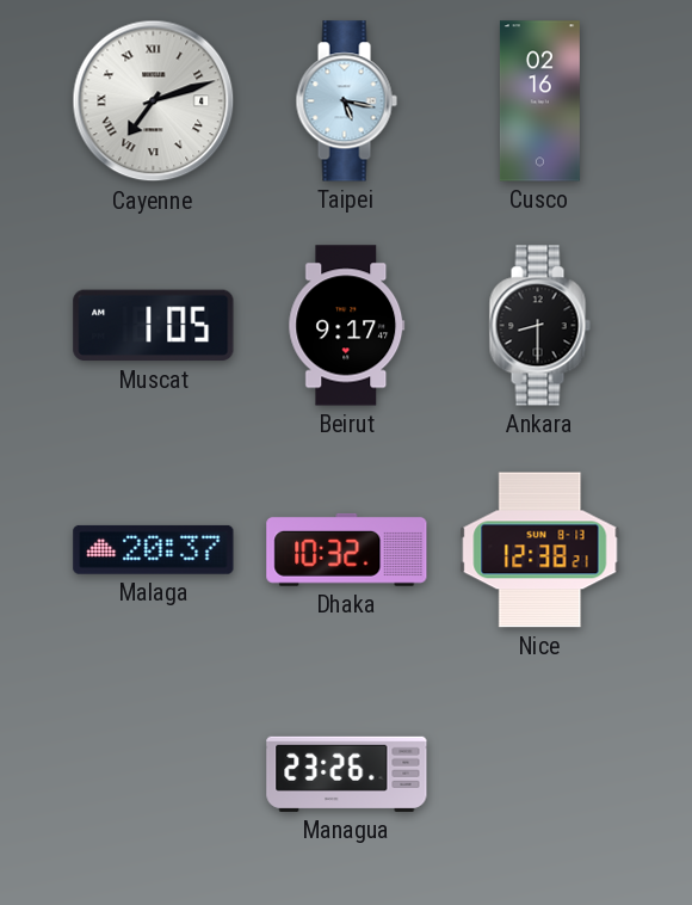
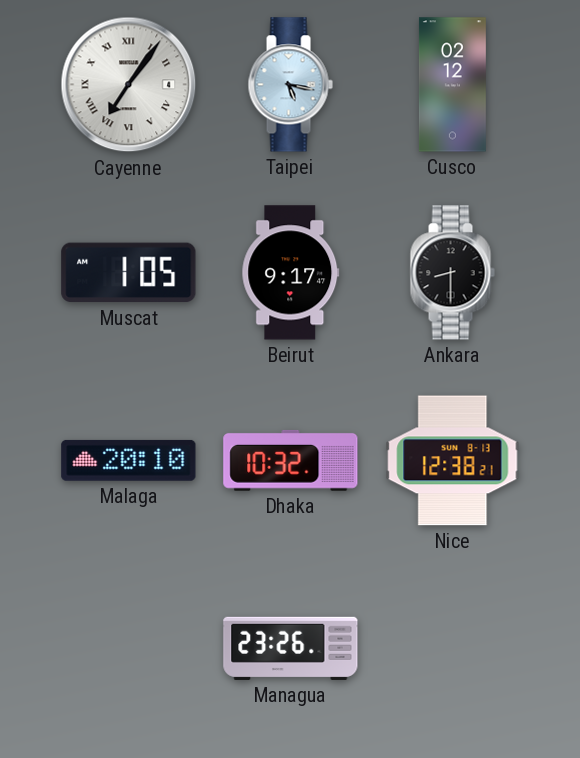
Cayenne: 7:12 -> 7:06 (129, 85)
Cusco: 02:16 -> 02:12 (452, 85)
Malaga: 20:37 -> 20:10 (129, 460)
